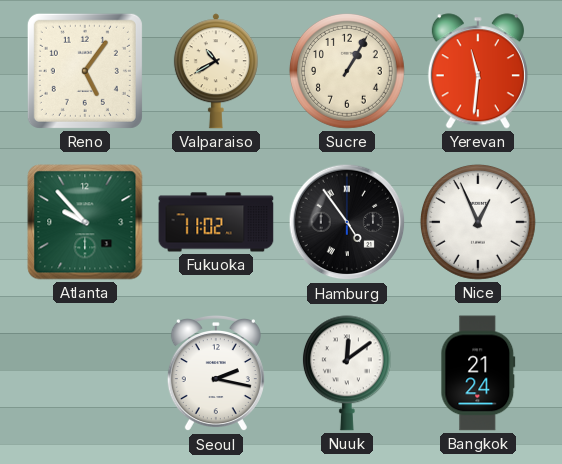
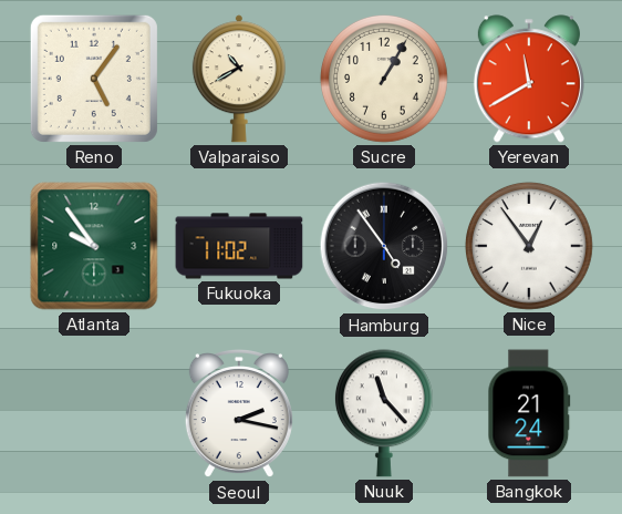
Yerevan: 11:31 -> 11:40 (529, 79)
Atlanta: 9:53 -> 9:54 (94, 246)
Nice: 12:56 -> 12:54 (529, 246)
Nuuk: 12:09 -> 11:23 (384, 413)
